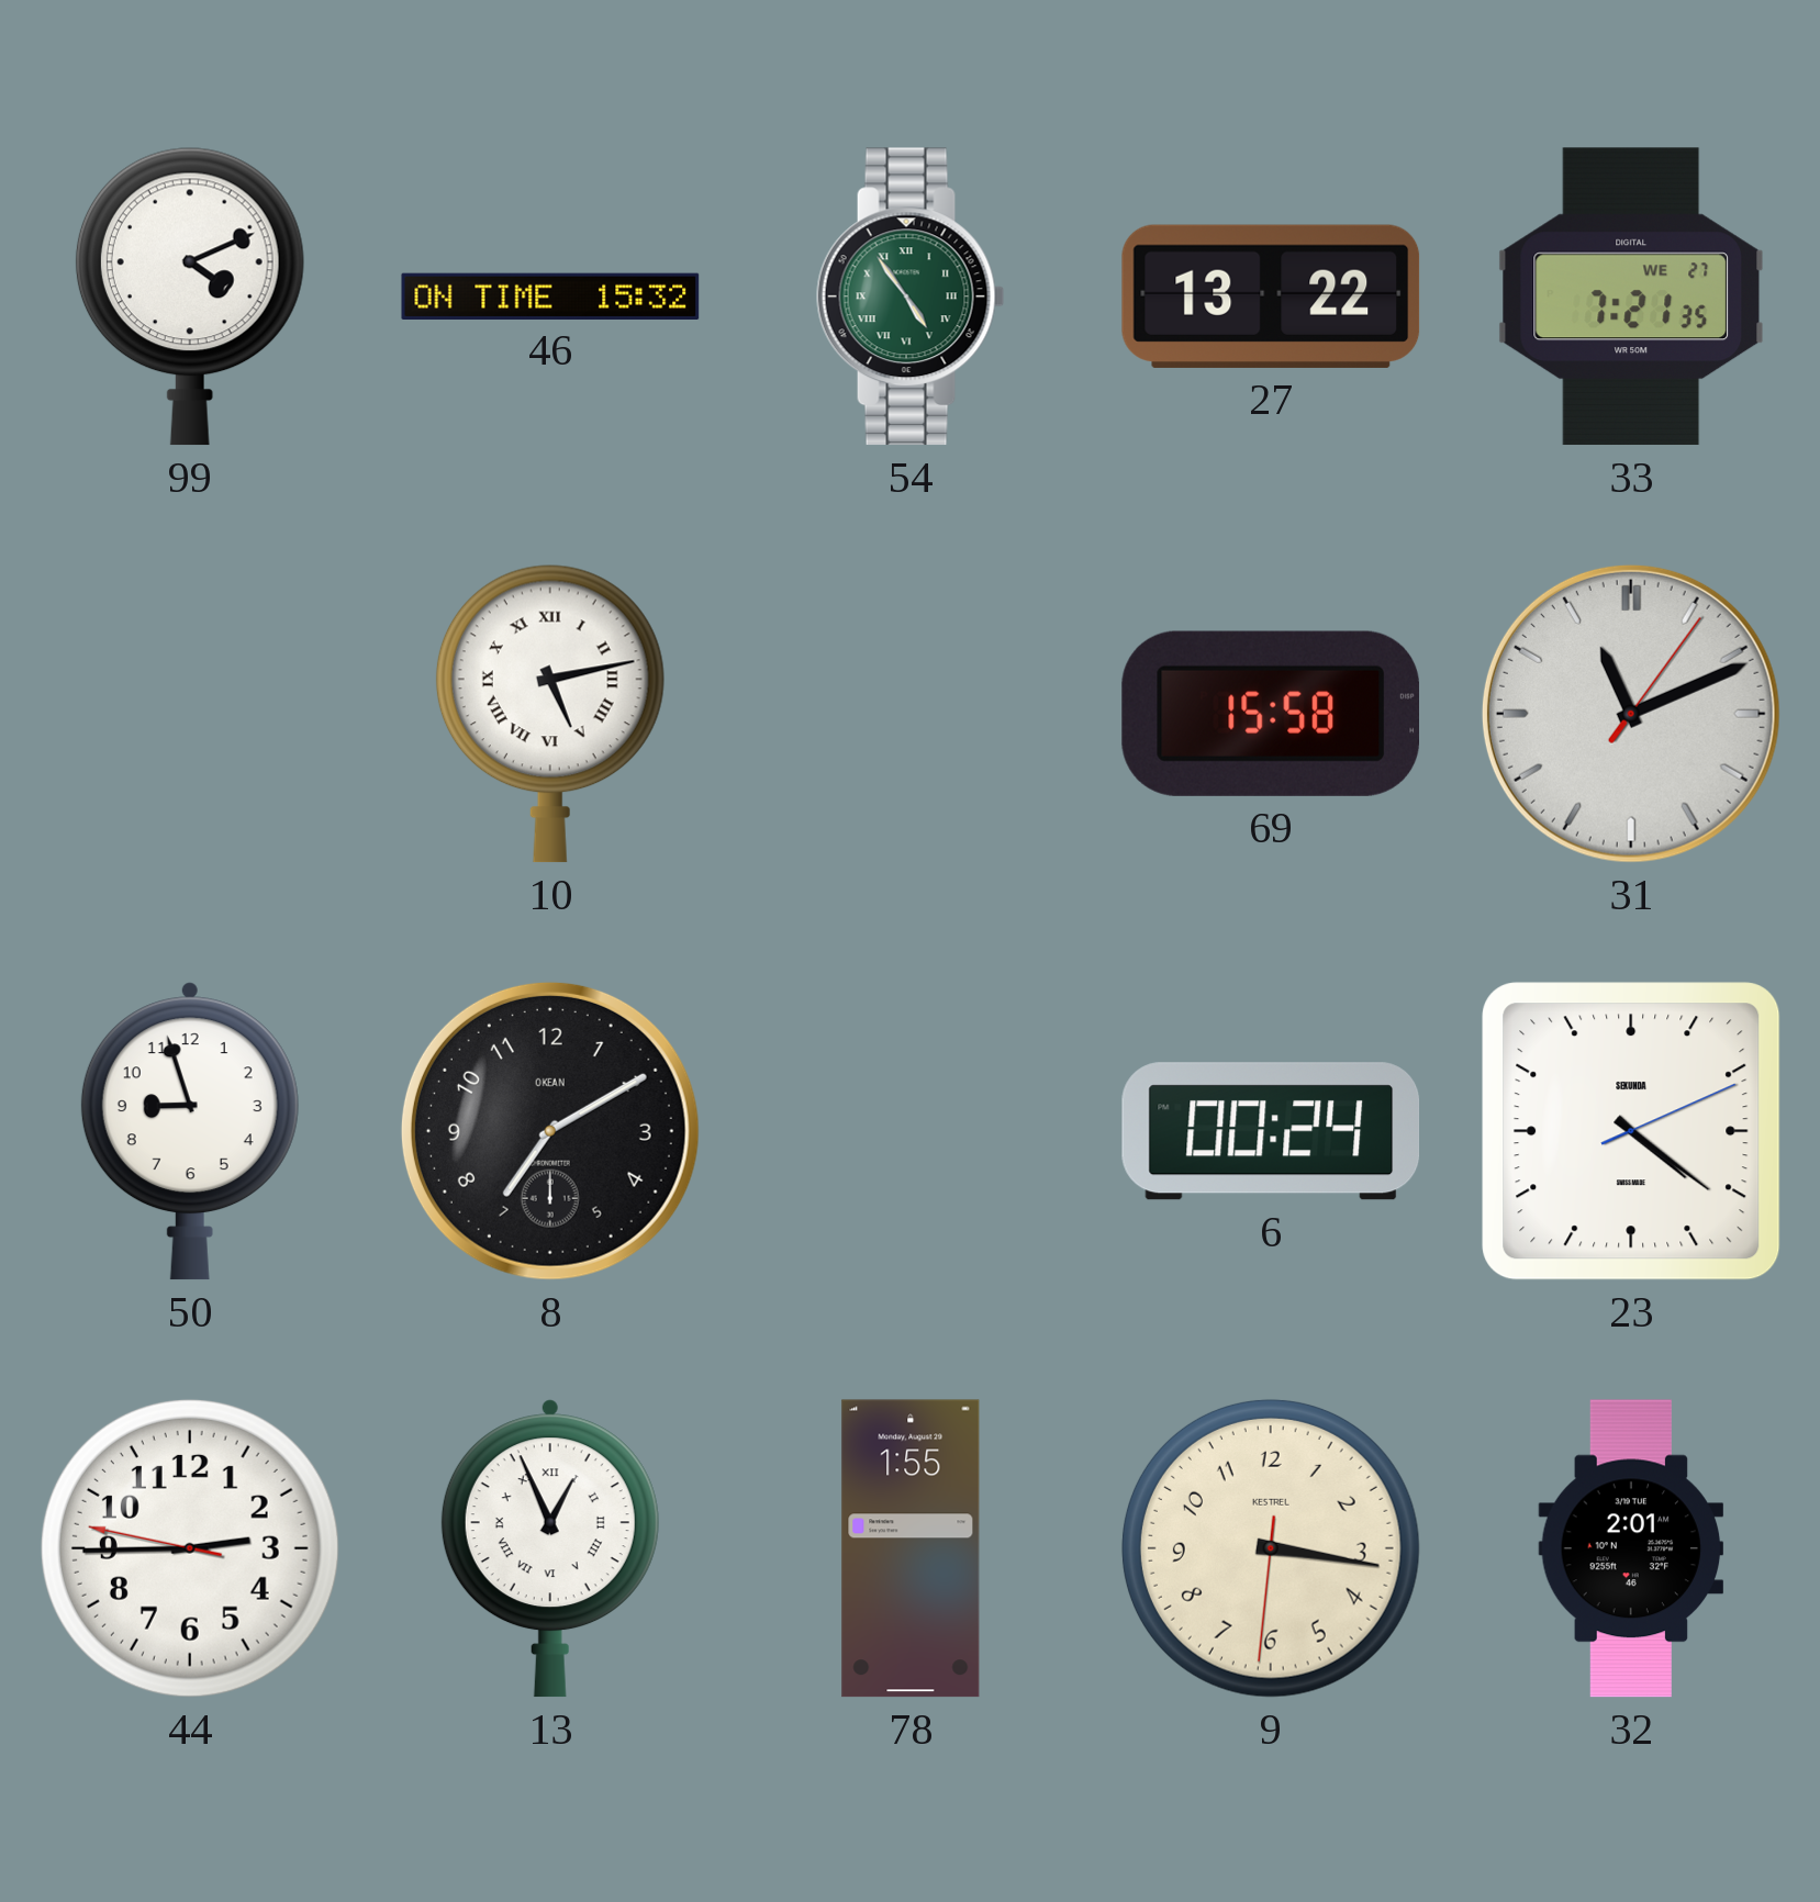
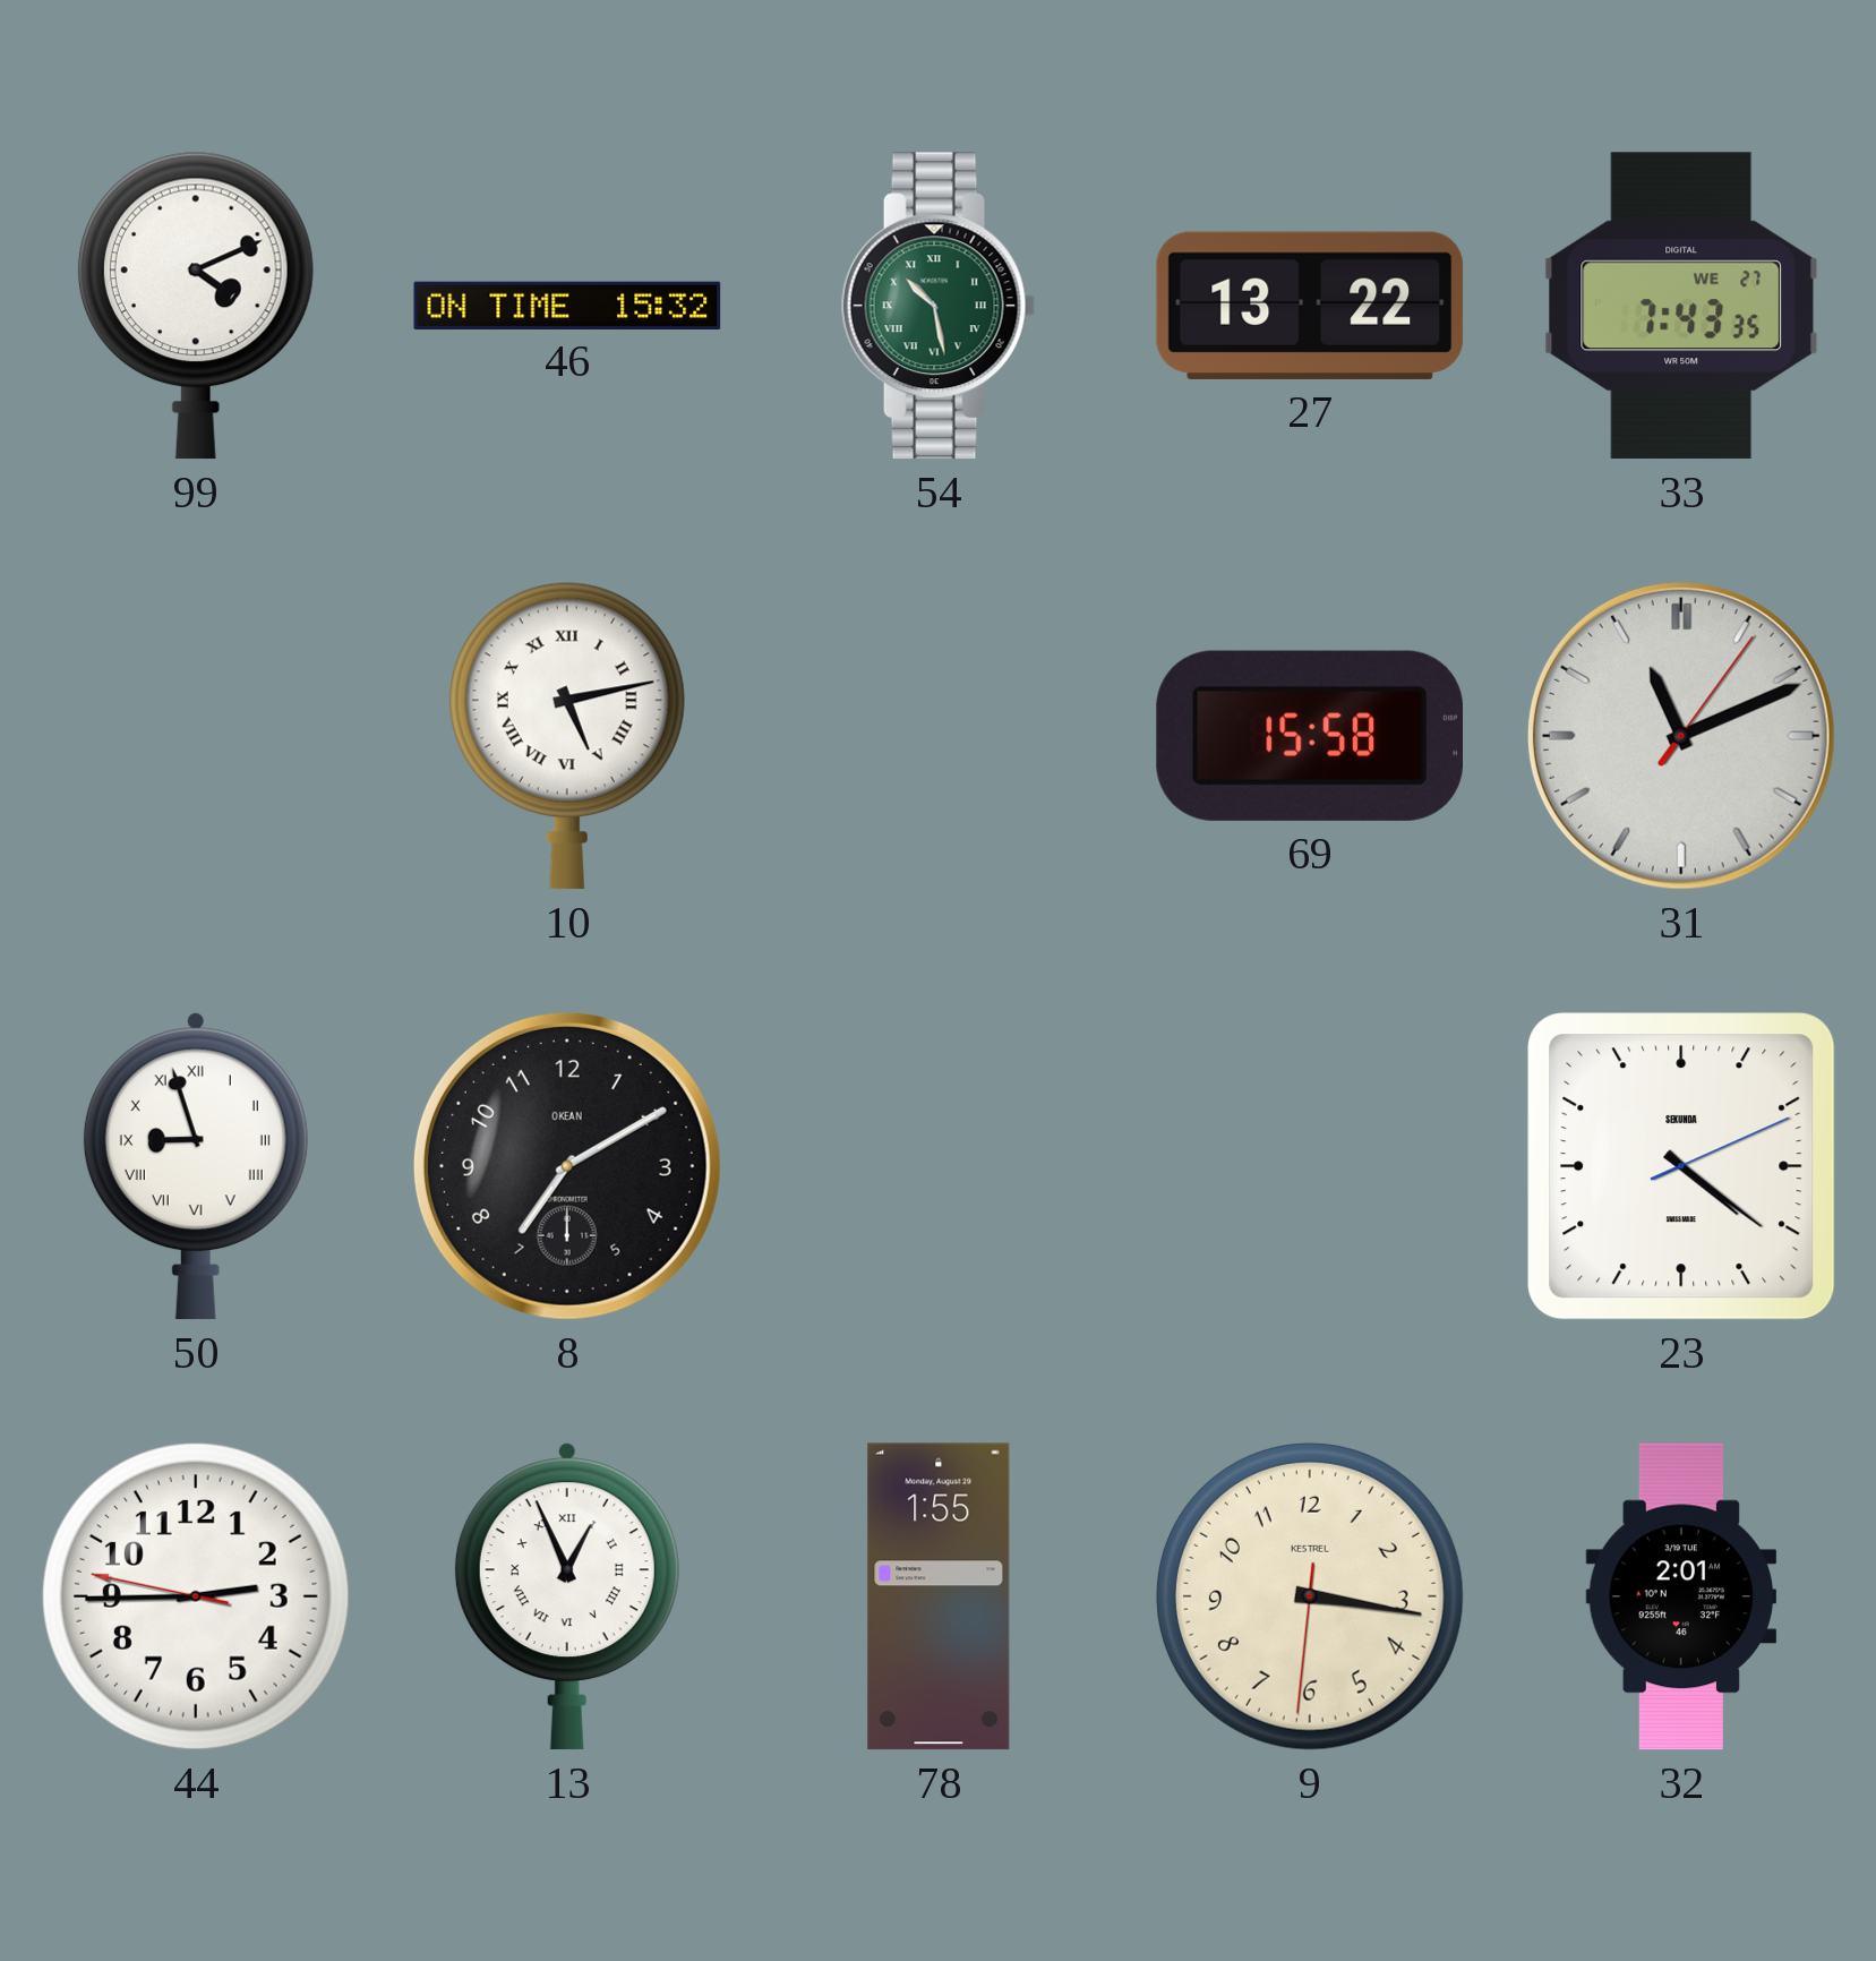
54: 4:54 -> 10:28 (939, 306)
33: 7:21 -> 7:43 (1680, 306)
50 numerals: Arabic -> Roman (196, 1166)
6: 00:24 -> none (1271, 1131)
